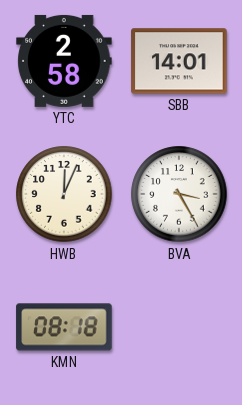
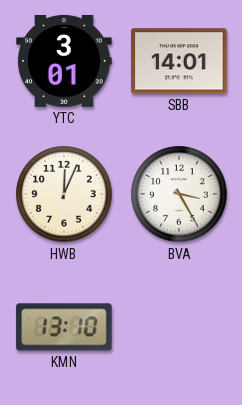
YTC: 2:58 -> 3:01 (64, 61)
KMN: 08:18 -> 13:10 (64, 327)
